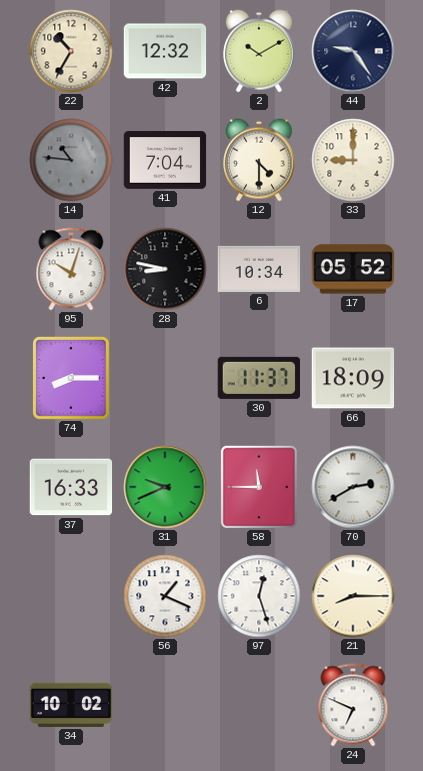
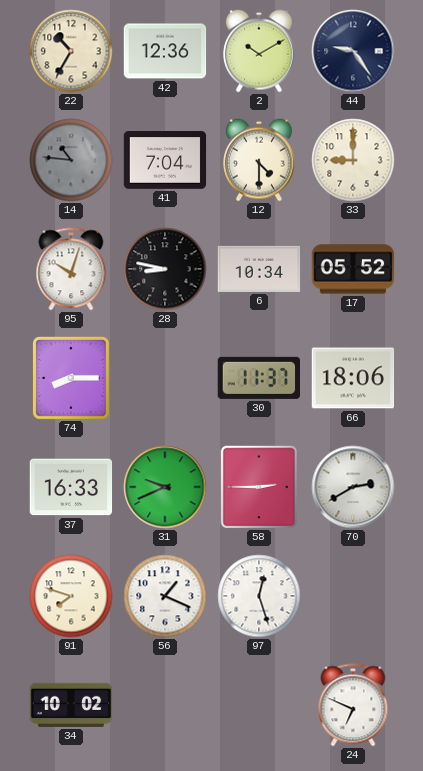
42: 12:32 -> 12:36 (165, 51)
66: 18:09 -> 18:06 (353, 378)
58: 11:45 -> 2:45 (258, 486)
91: none -> 7:48 (71, 596)
21: 8:15 -> none (353, 596)
